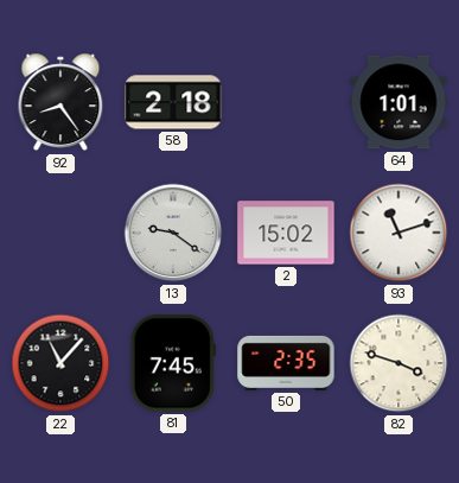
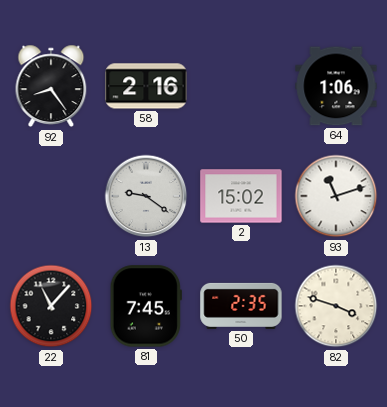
58: 2:18 -> 2:16 (146, 86)
64: 1:01 -> 1:06 (336, 86)
